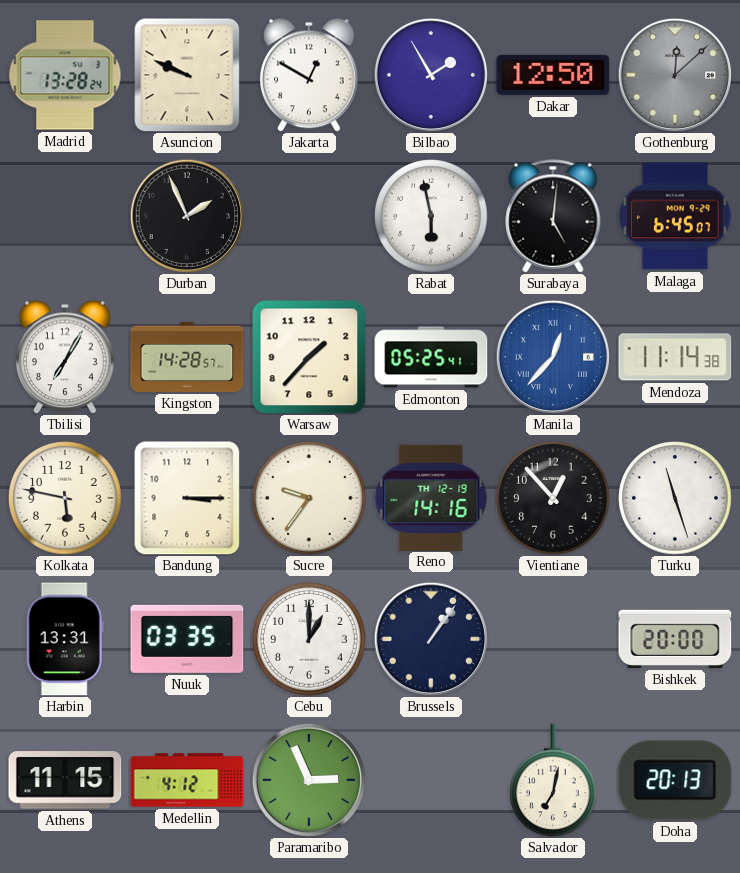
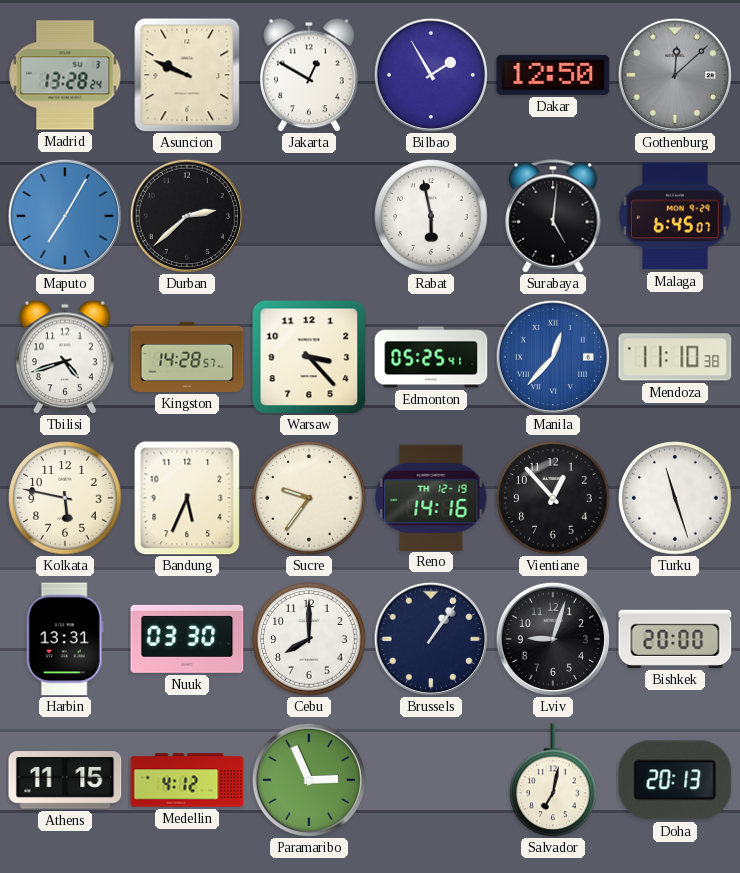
Maputo: none -> 7:05 (65, 216)
Durban: 1:56 -> 2:38 (187, 216)
Tbilisi: 7:05 -> 4:42 (66, 357)
Warsaw: 1:37 -> 3:23 (309, 357)
Mendoza: 11:14 -> 11:10 (675, 357)
Bandung: 3:15 -> 5:34 (187, 498)
Nuuk: 03:35 -> 03:30 (187, 639)
Cebu: 1:00 -> 8:00 (309, 639)
Lviv: none -> 9:03 (553, 639)
